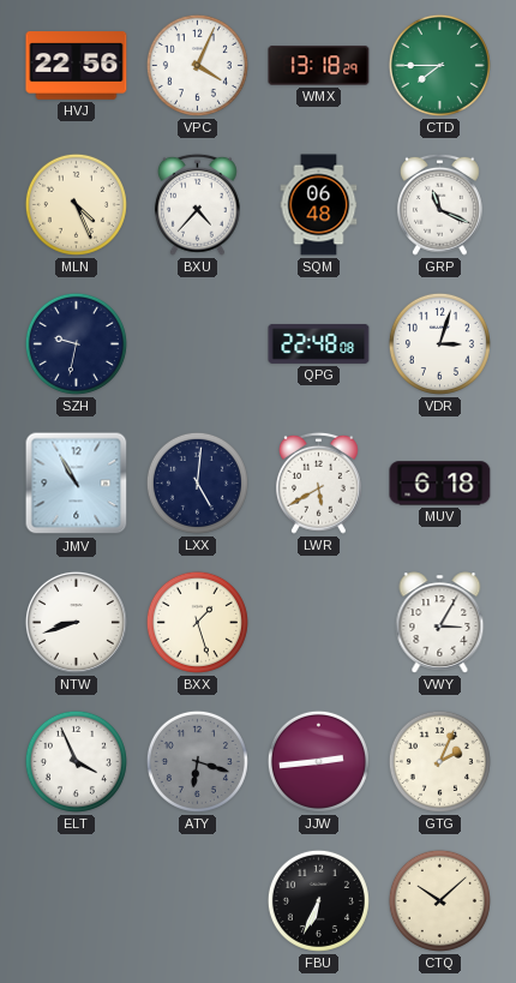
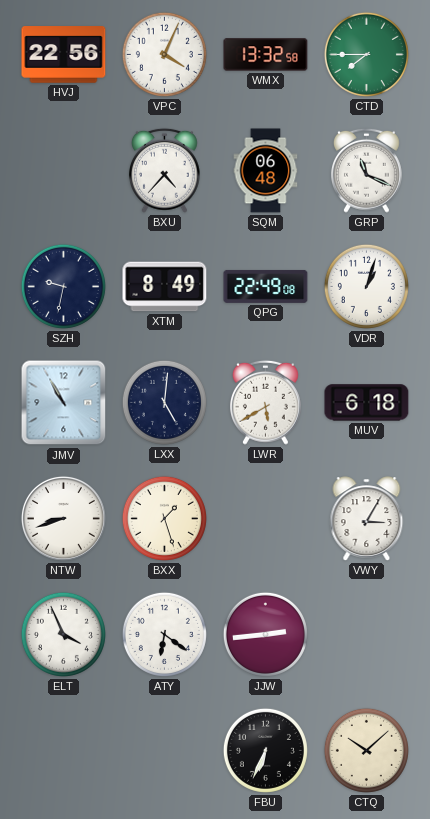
WMX: 13:18 -> 13:32 (266, 55)
MLN: 4:26 -> none (76, 204)
XTM: none -> 8:49 (165, 287)
QPG: 22:48 -> 22:49 (266, 286)
VDR: 3:03 -> 1:03 (366, 286)
ATY: 6:18 -> 6:21 (164, 634)
ATY dial: grey -> white (164, 634)
GTG: 2:04 -> none (439, 761)
